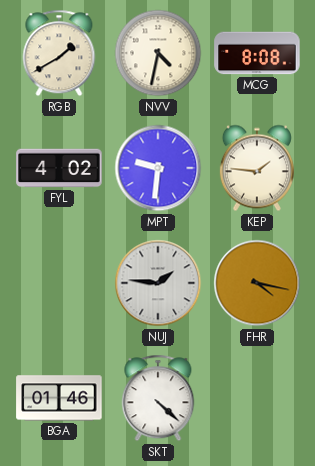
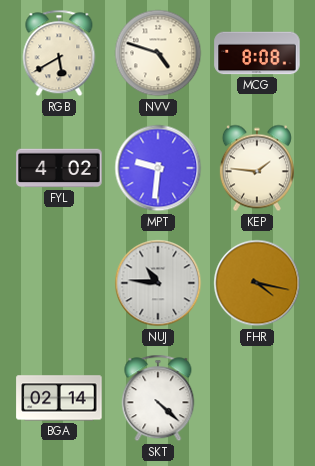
RGB: 1:40 -> 5:40 (59, 53)
NVV: 4:32 -> 4:48 (158, 53)
NUJ: 1:46 -> 10:46 (158, 283)
BGA: 01:46 -> 02:14 (59, 398)
